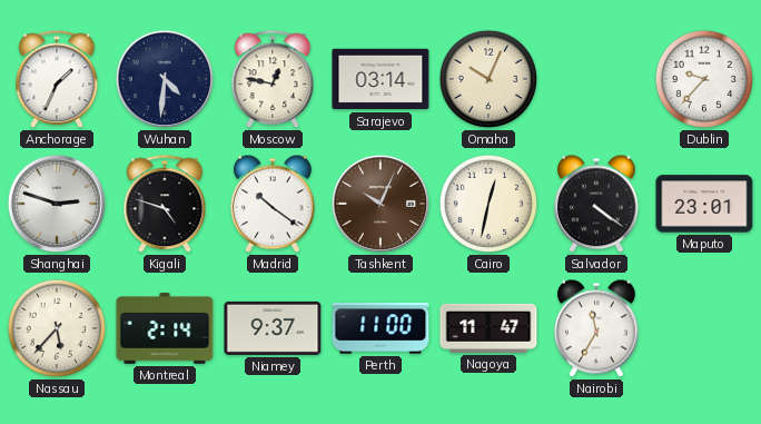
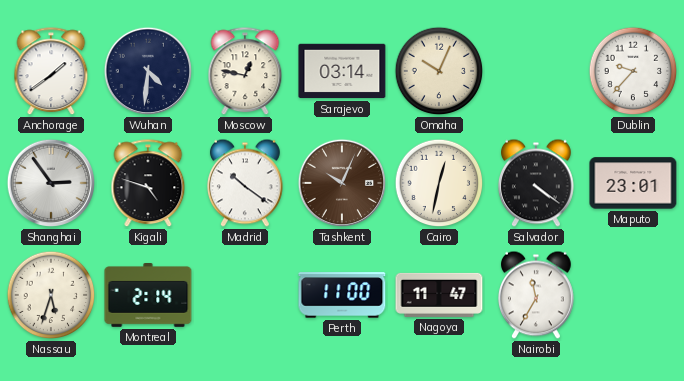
Anchorage: 1:34 -> 1:39 (51, 72)
Shanghai: 2:48 -> 2:54 (51, 183)
Nassau: 5:37 -> 5:33 (51, 295)
Niamey: 9:37 -> none (273, 328)
